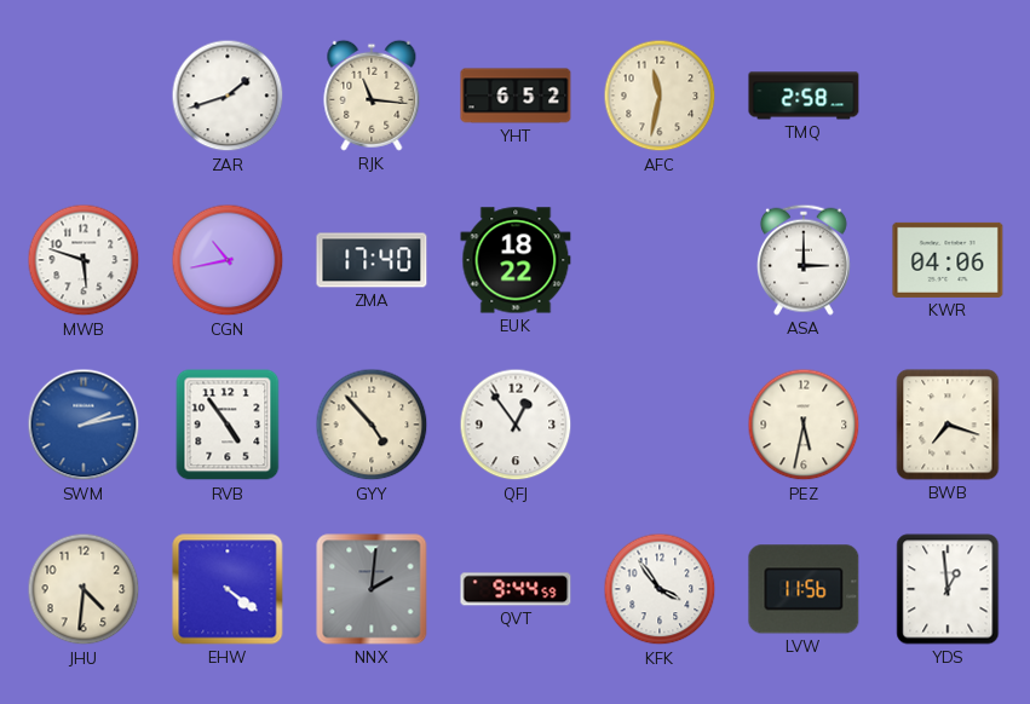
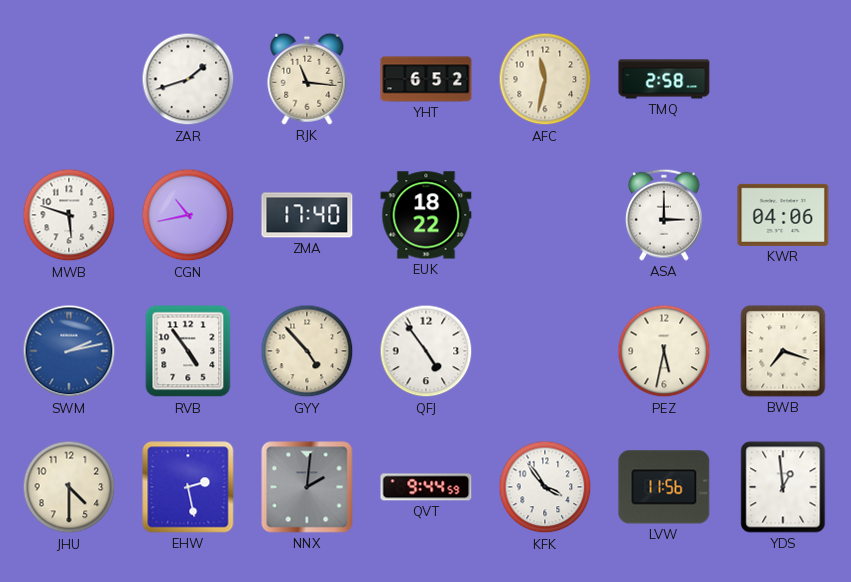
QFJ: 12:54 -> 4:54 (426, 351)
JHU: 4:31 -> 4:30 (69, 487)
EHW: 4:21 -> 2:28 (188, 487)
